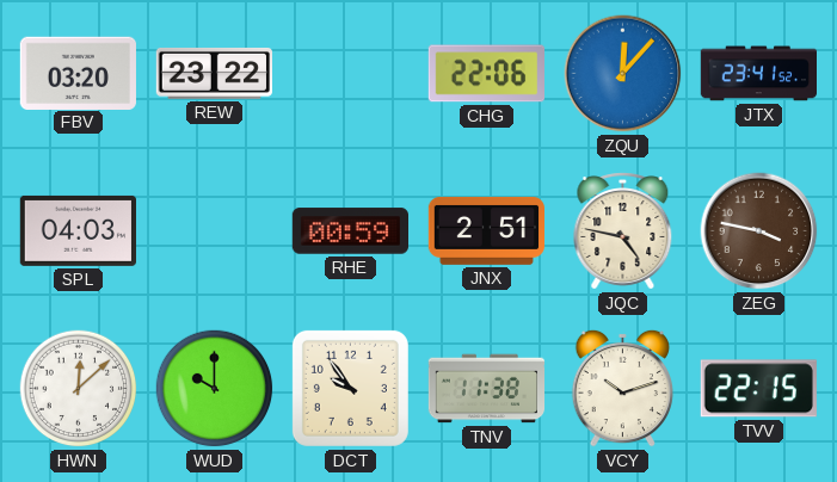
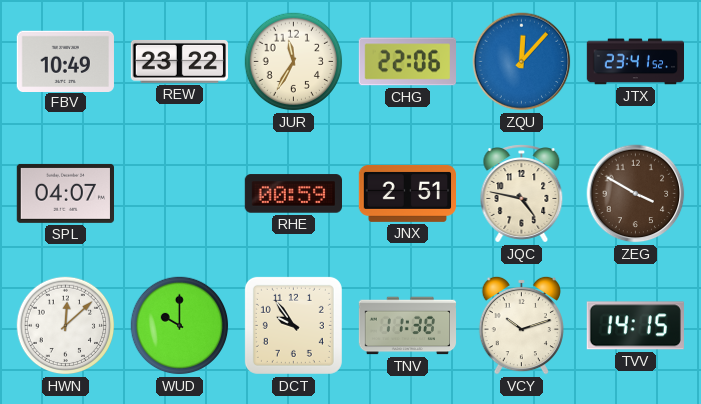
FBV: 03:20 -> 10:49 (65, 61)
JUR: none -> 11:35 (294, 62)
SPL: 04:03 -> 04:07 (65, 193)
ZEG: 3:47 -> 3:50 (636, 194)
TVV: 22:15 -> 14:15 (635, 326)
